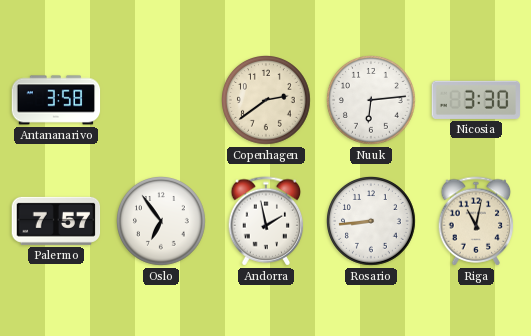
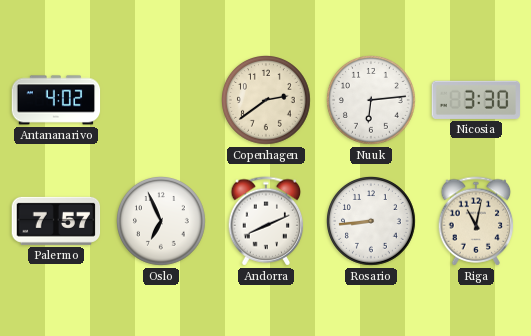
Antananarivo: 3:58 -> 4:02 (56, 100)
Oslo: 6:54 -> 6:56 (162, 222)
Andorra: 1:58 -> 8:11 (266, 221)
